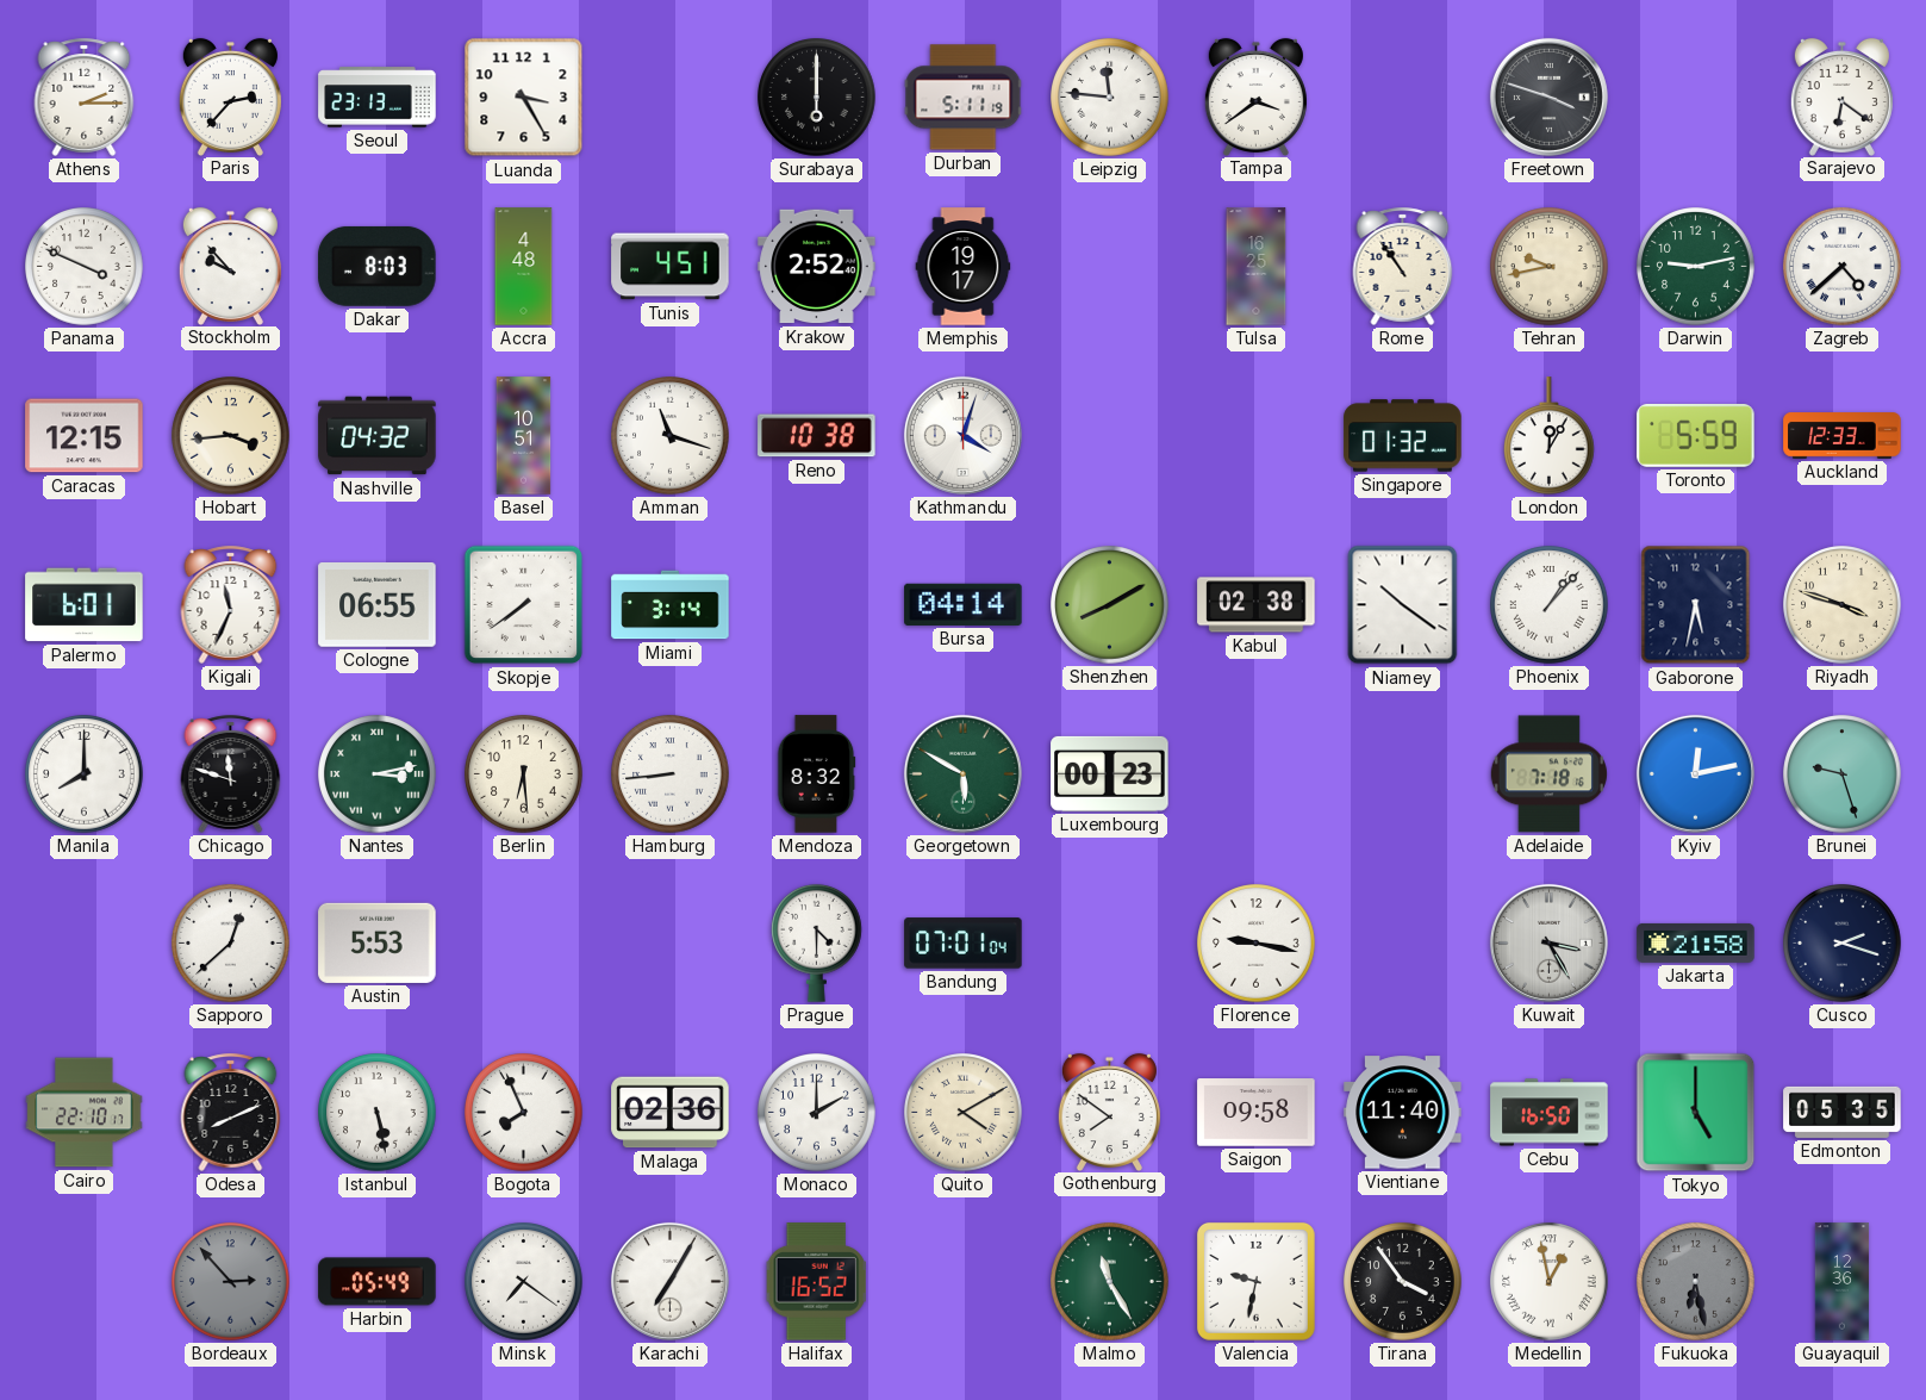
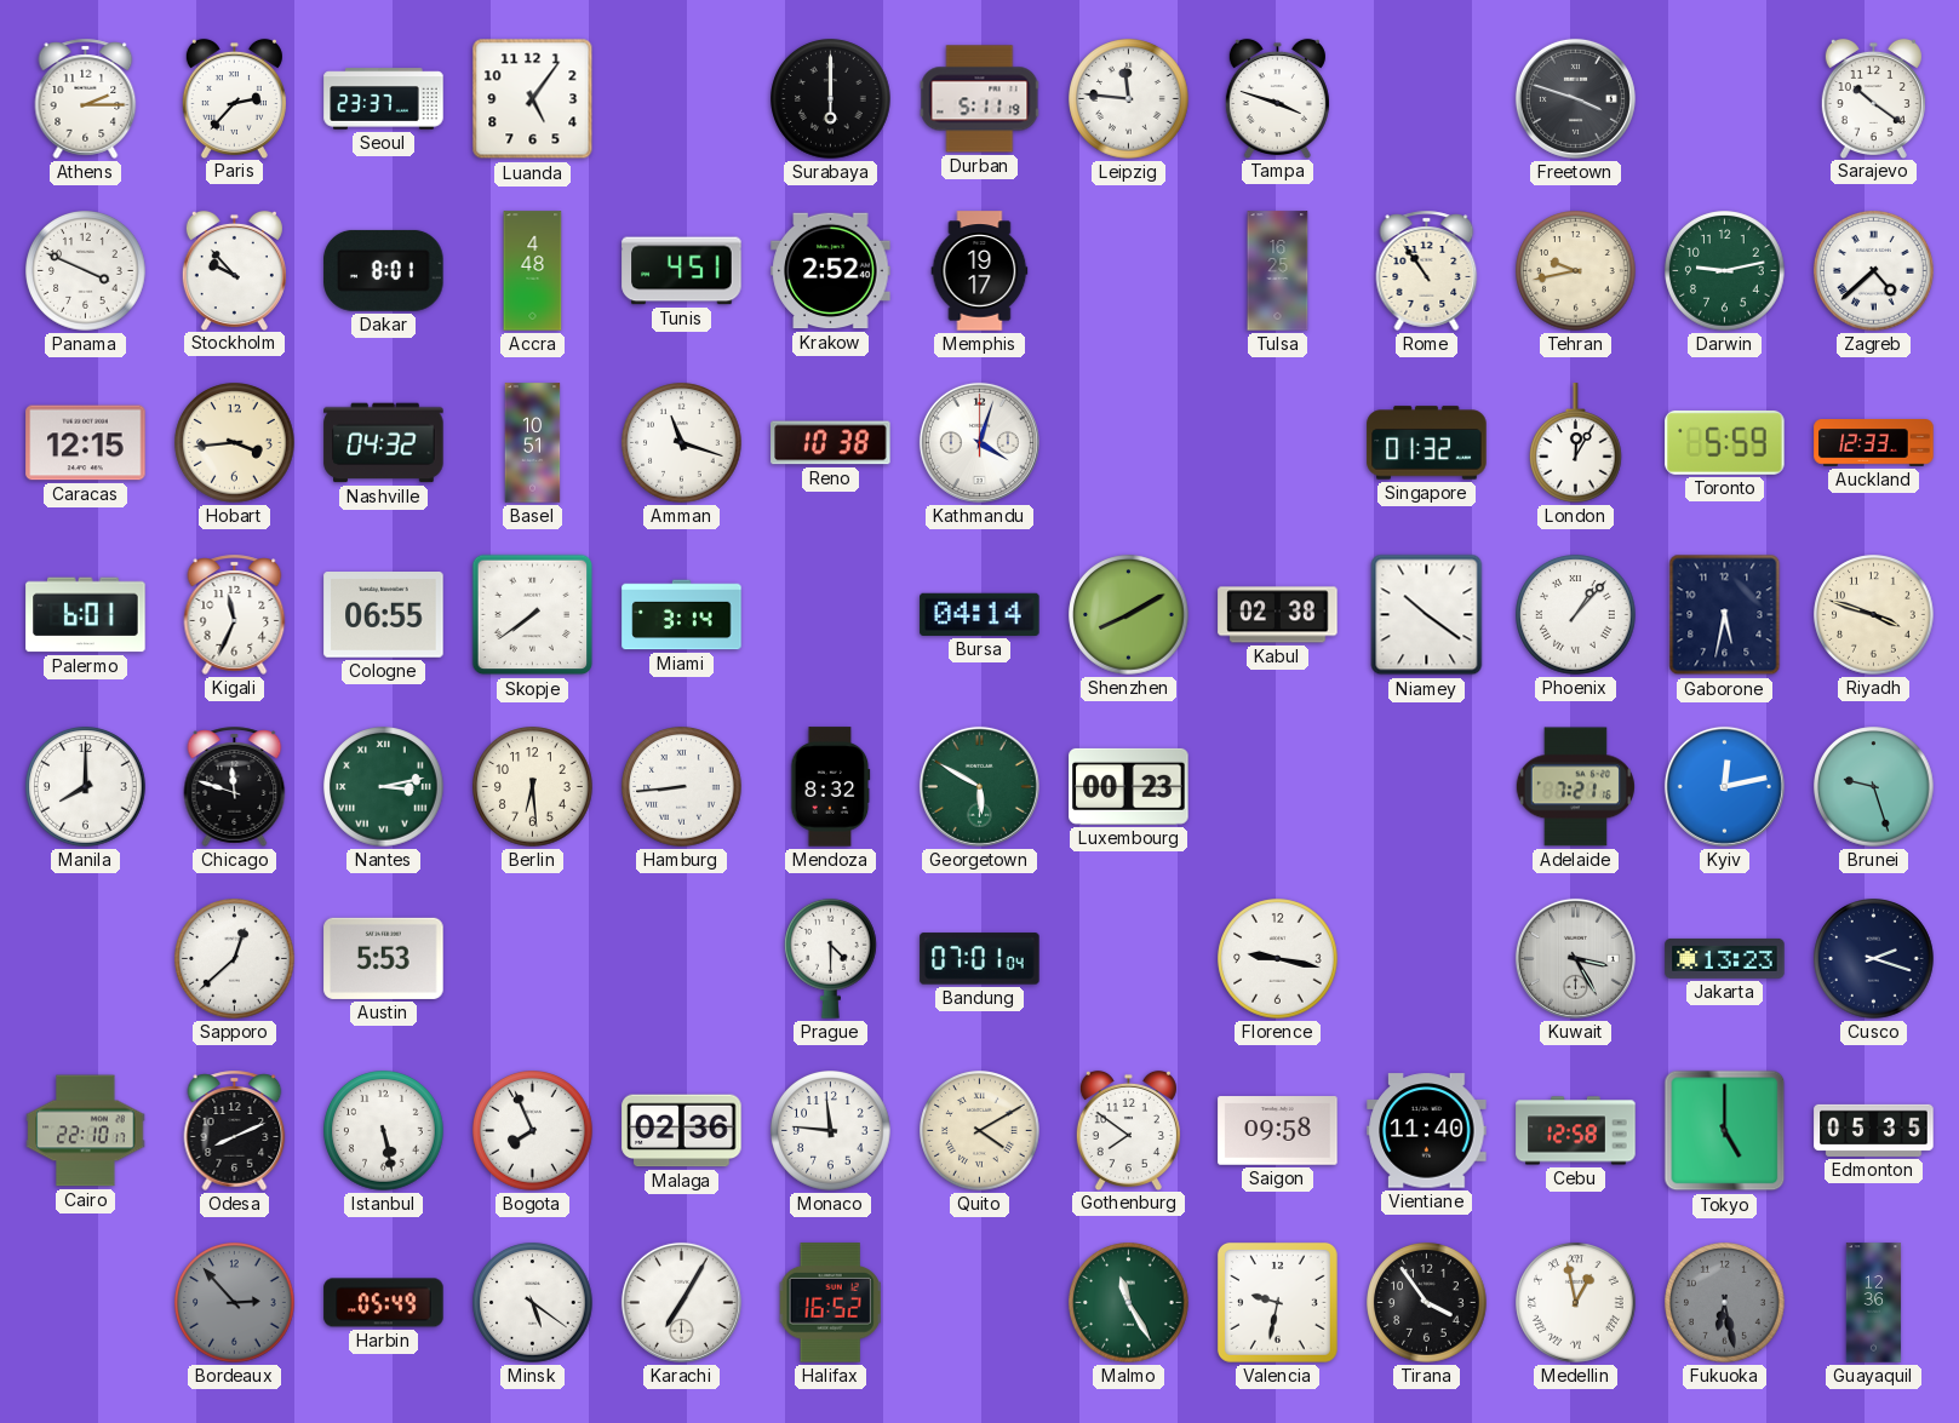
Seoul: 23:13 -> 23:37 (384, 99)
Luanda: 3:25 -> 5:06 (533, 99)
Tampa: 3:39 -> 3:48 (1277, 98)
Sarajevo: 6:21 -> 10:21 (1873, 98)
Dakar: 8:03 -> 8:01 (384, 270)
Adelaide: 7:18 -> 7:21 (1575, 787)
Jakarta: 21:58 -> 13:23 (1725, 958)
Monaco: 2:00 -> 11:46 (831, 1131)
Cebu: 16:50 -> 12:58 (1576, 1131)
Minsk: 7:21 -> 5:21 (533, 1303)
